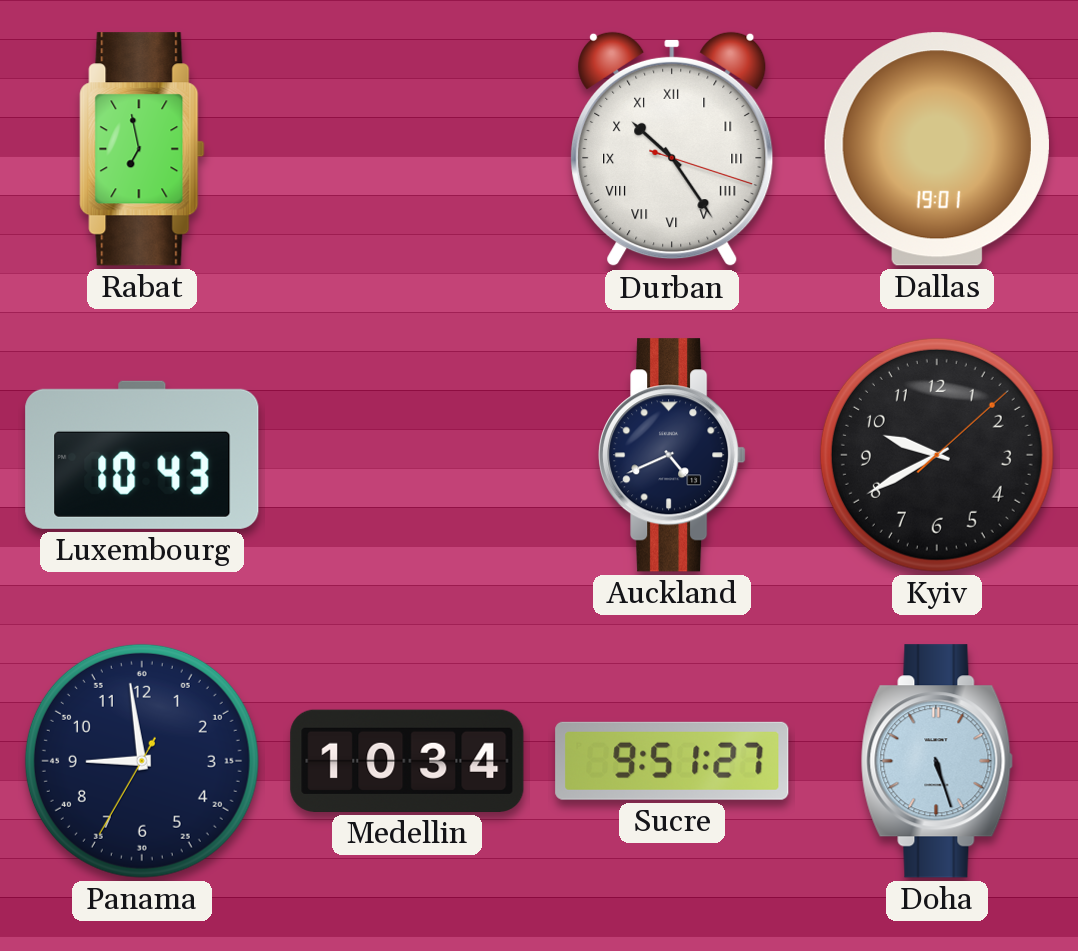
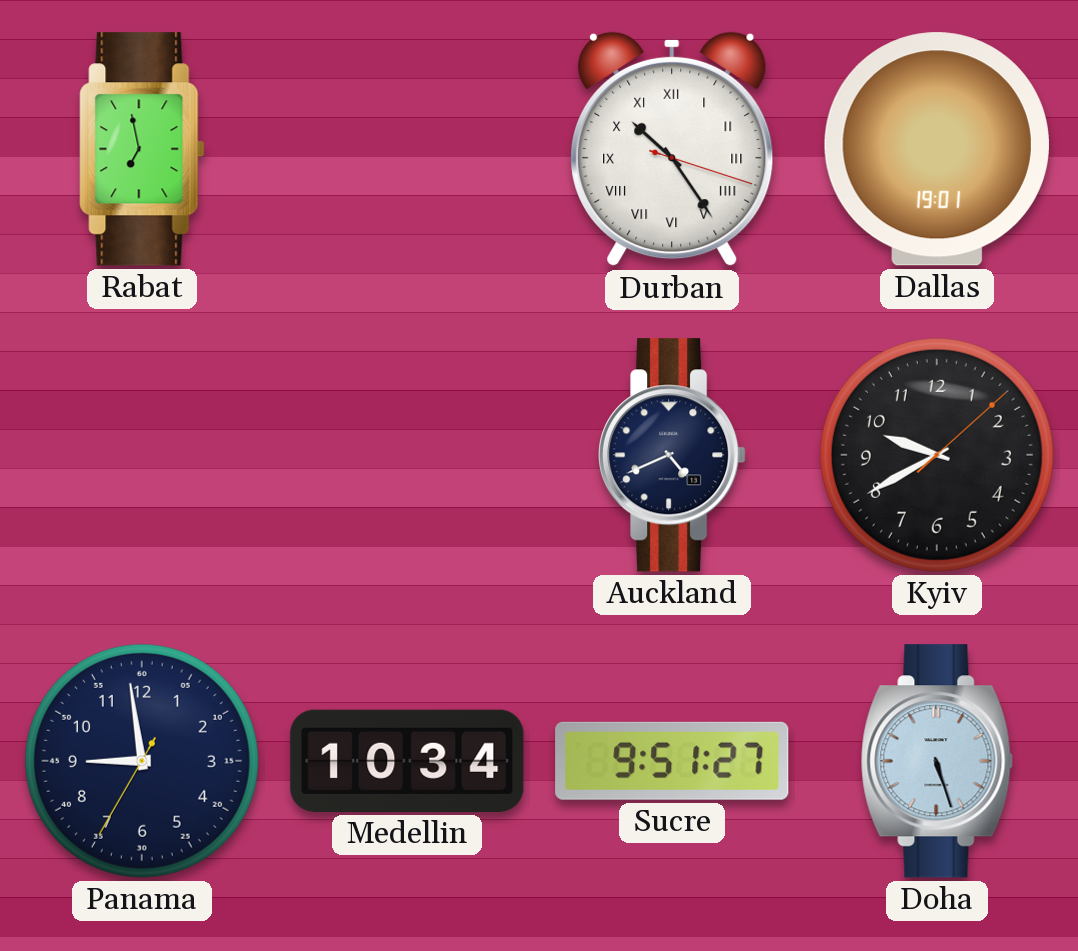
Luxembourg: 10:43 -> none (142, 455)
